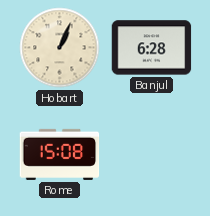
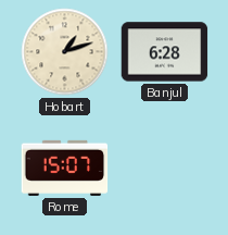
Hobart: 1:04 -> 1:12 (65, 52)
Rome: 15:08 -> 15:07 (65, 168)
